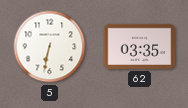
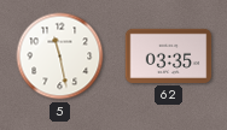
5: 6:32 -> 11:28 (60, 57)
